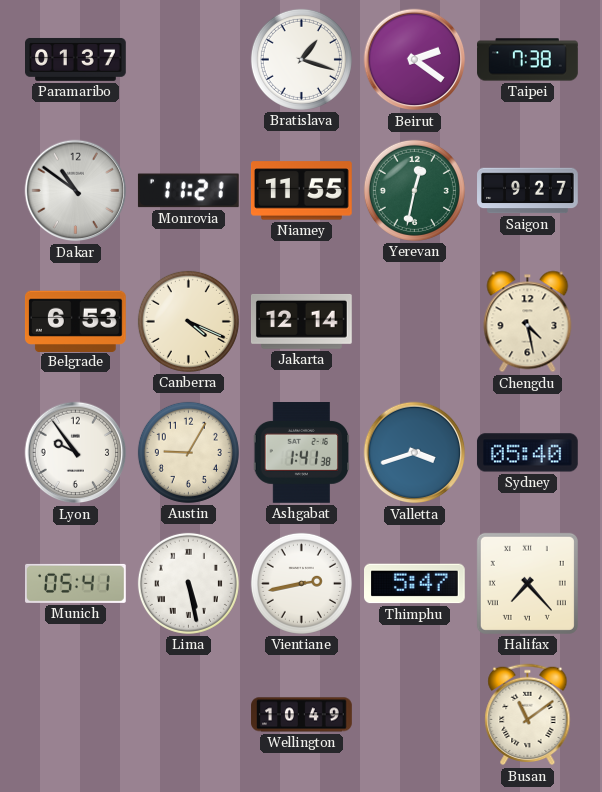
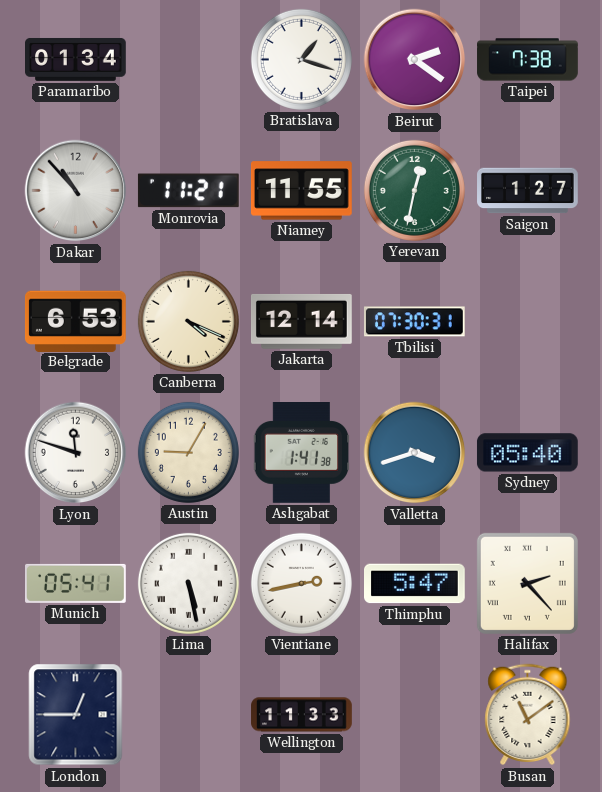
Paramaribo: 01:37 -> 01:34 (76, 59)
Dakar: 10:51 -> 10:53 (76, 191)
Saigon: 9:27 -> 1:27 (528, 191)
Tbilisi: none -> 07:30 (415, 322)
Chengdu: 4:28 -> none (528, 322)
Lyon: 9:54 -> 11:48 (76, 453)
Halifax: 7:23 -> 2:23 (527, 583)
London: none -> 12:45 (76, 715)
Wellington: 10:49 -> 11:33 (302, 715)
